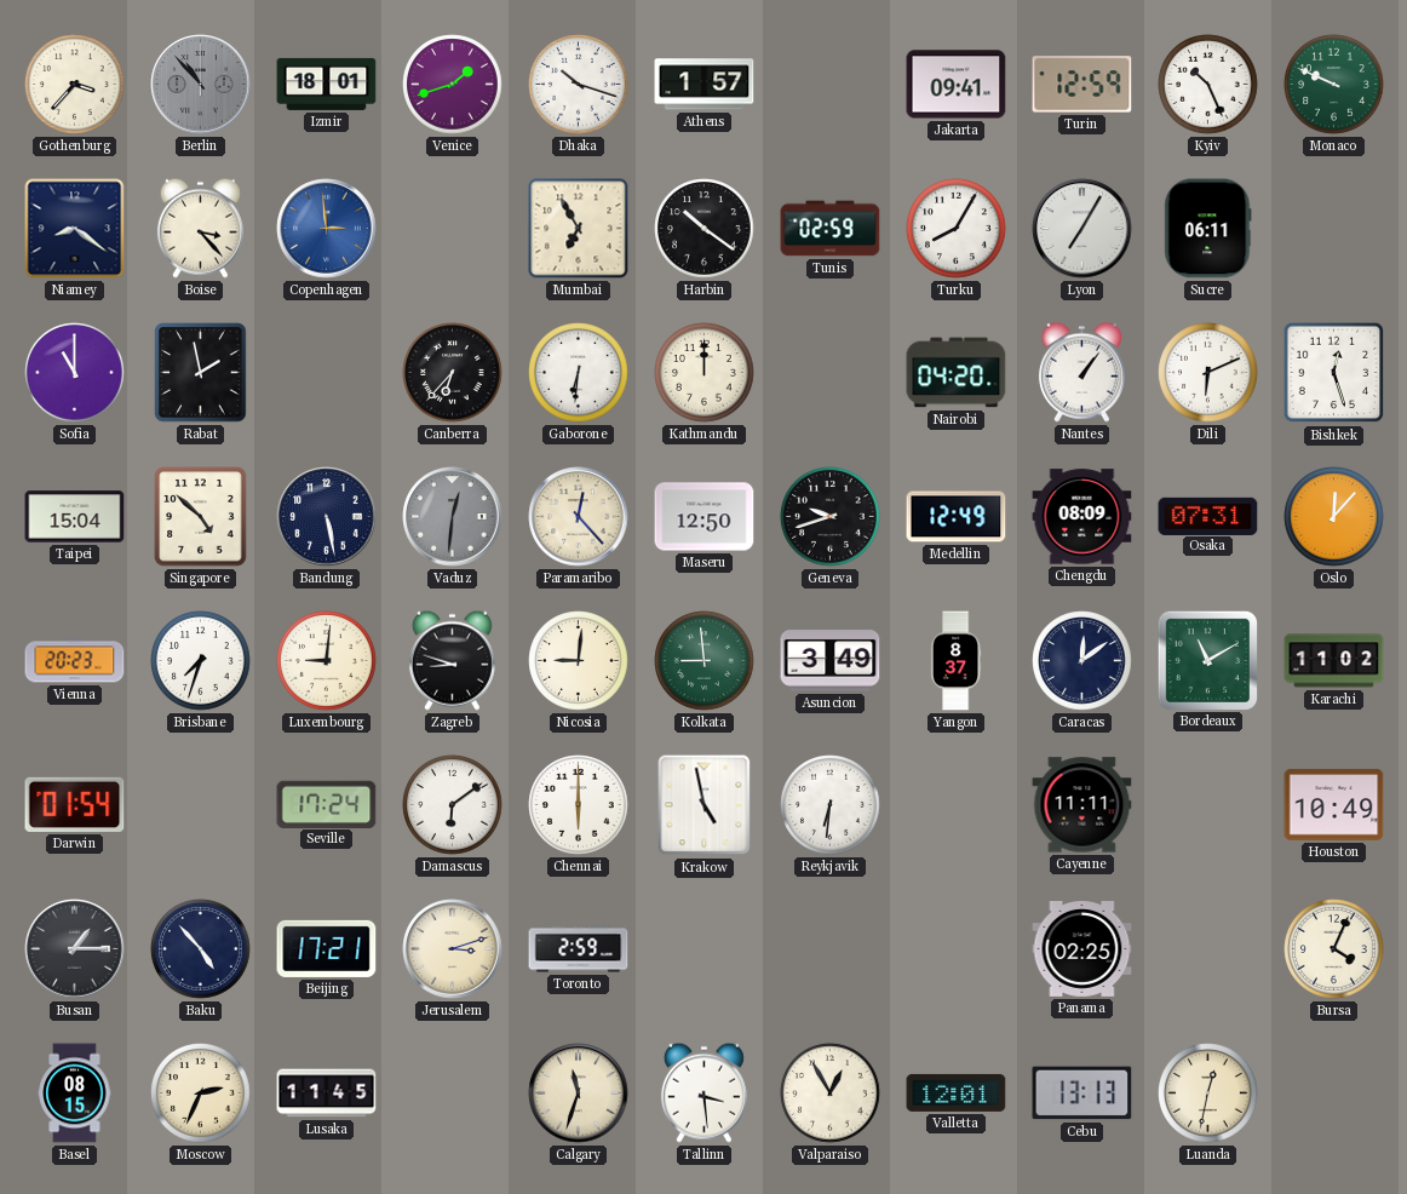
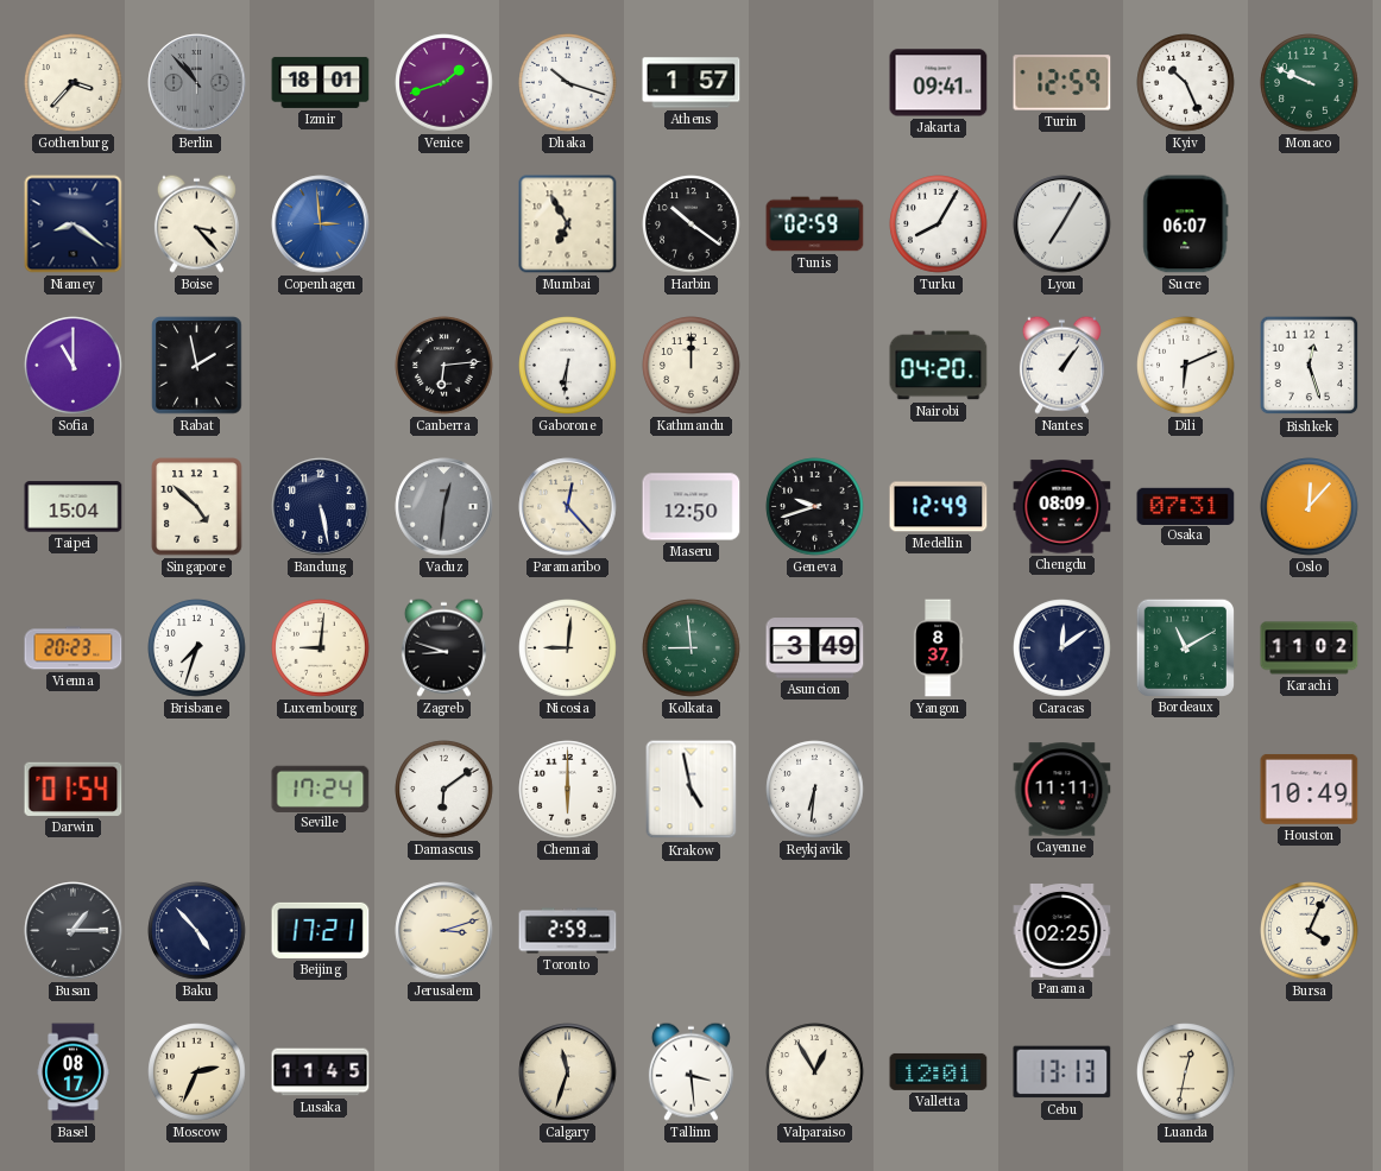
Sucre: 06:11 -> 06:07 (1186, 224)
Canberra: 6:37 -> 6:14 (444, 366)
Basel: 08:15 -> 08:17 (74, 1072)
